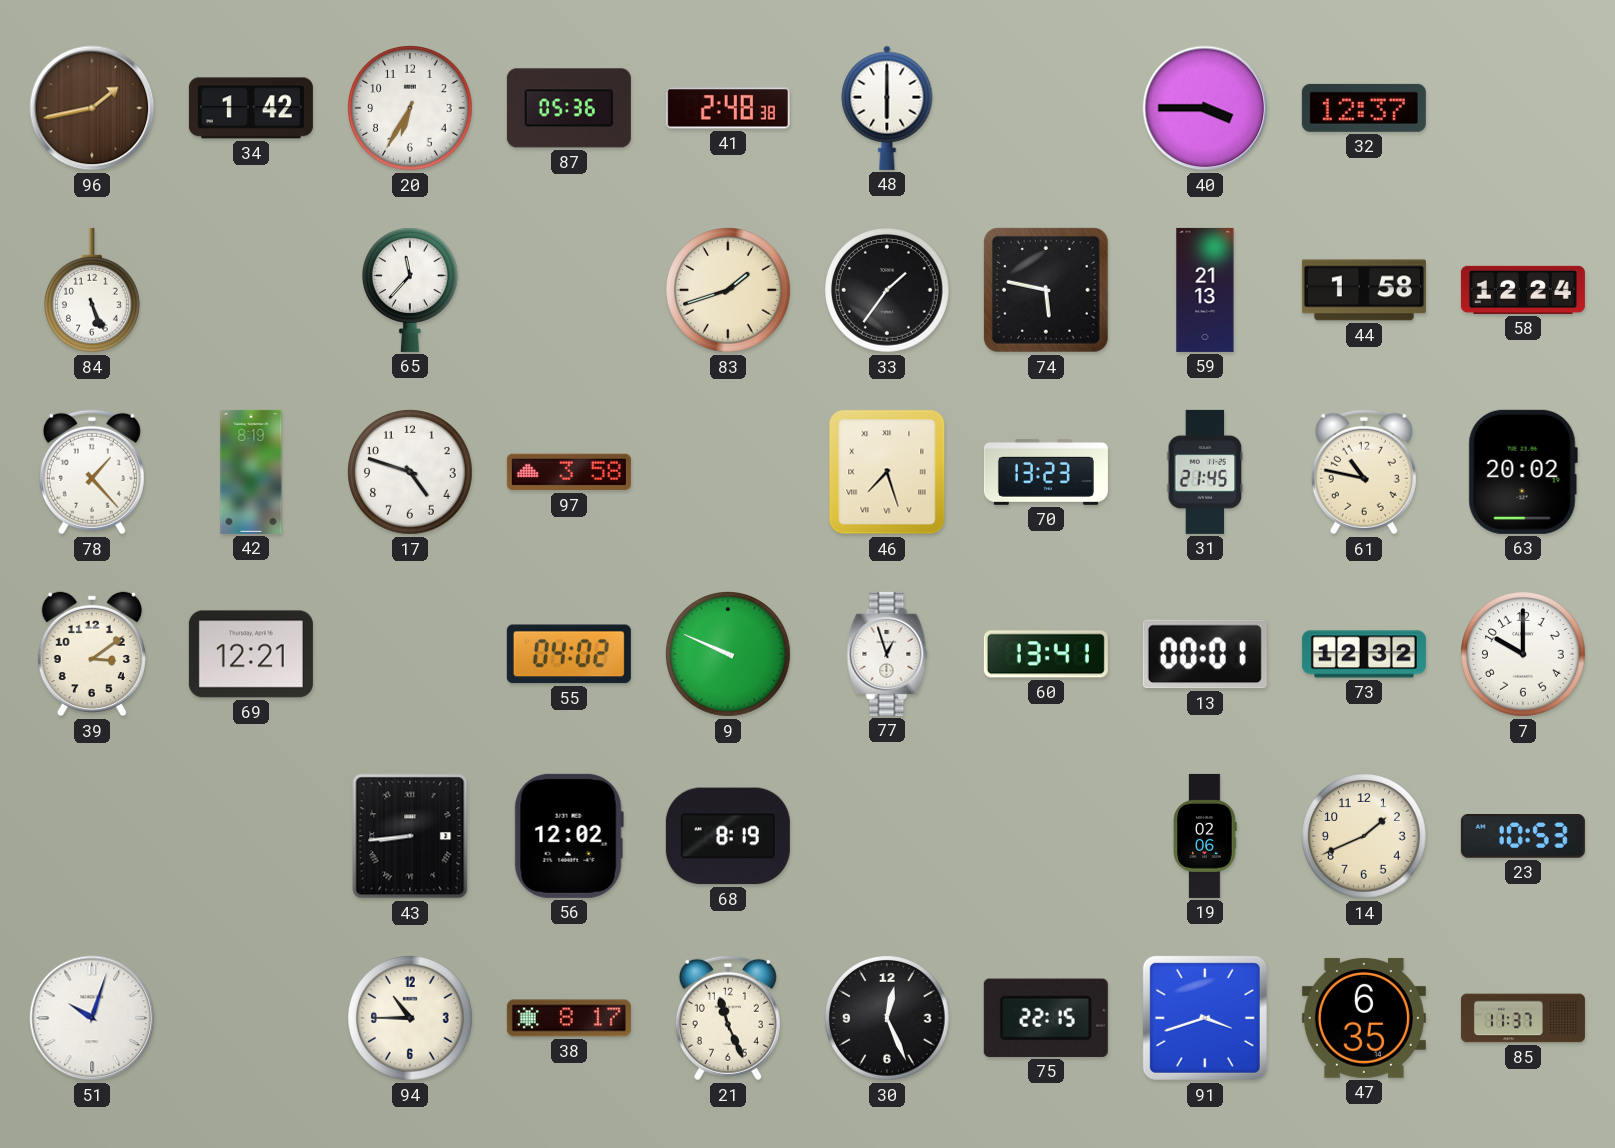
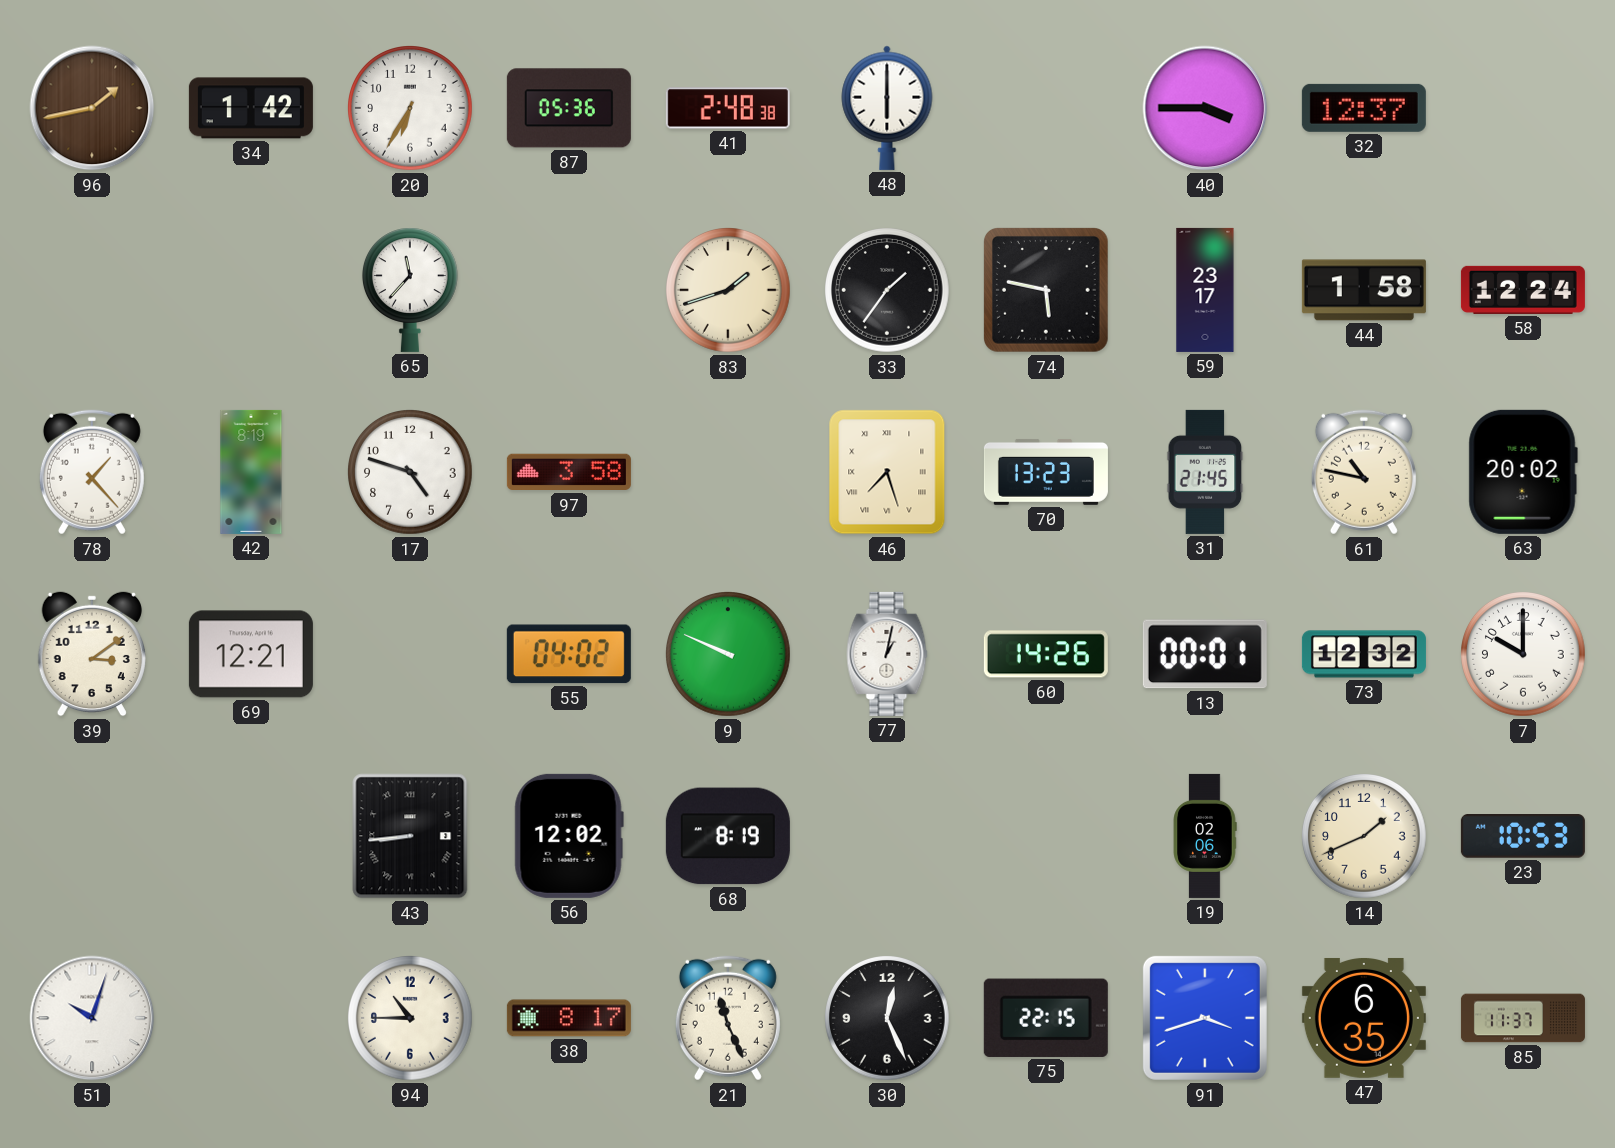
84: 5:26 -> none (92, 290)
59: 21:13 -> 23:17 (1205, 290)
77: 12:57 -> 1:02 (887, 654)
60: 13:41 -> 14:26 (1046, 654)
